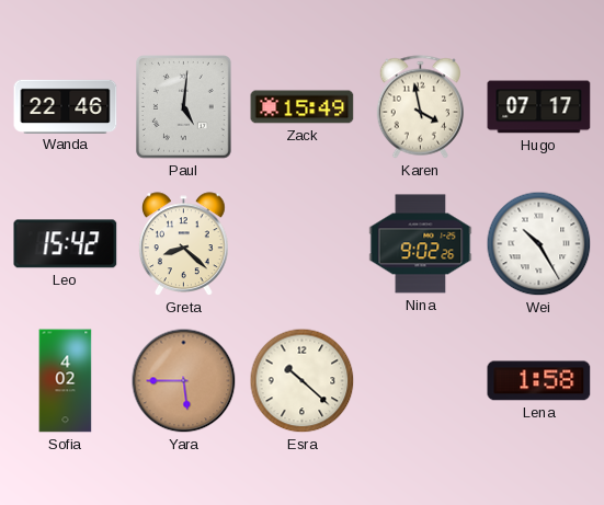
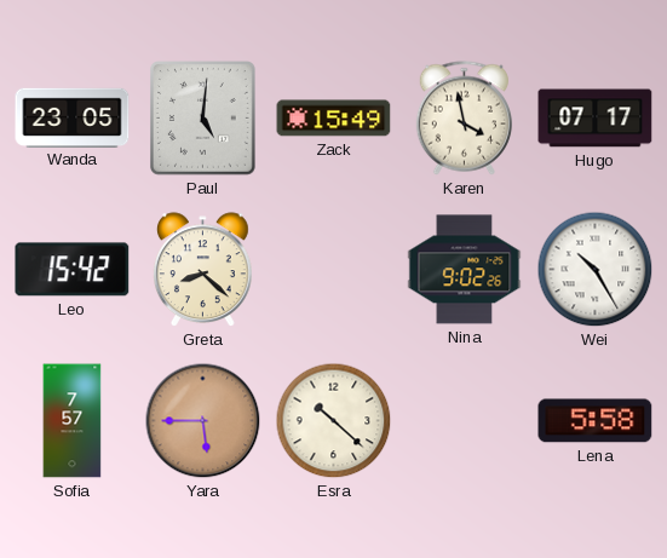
Wanda: 22:46 -> 23:05 (73, 117)
Sofia: 4:02 -> 7:57 (73, 421)
Lena: 1:58 -> 5:58 (596, 421)
